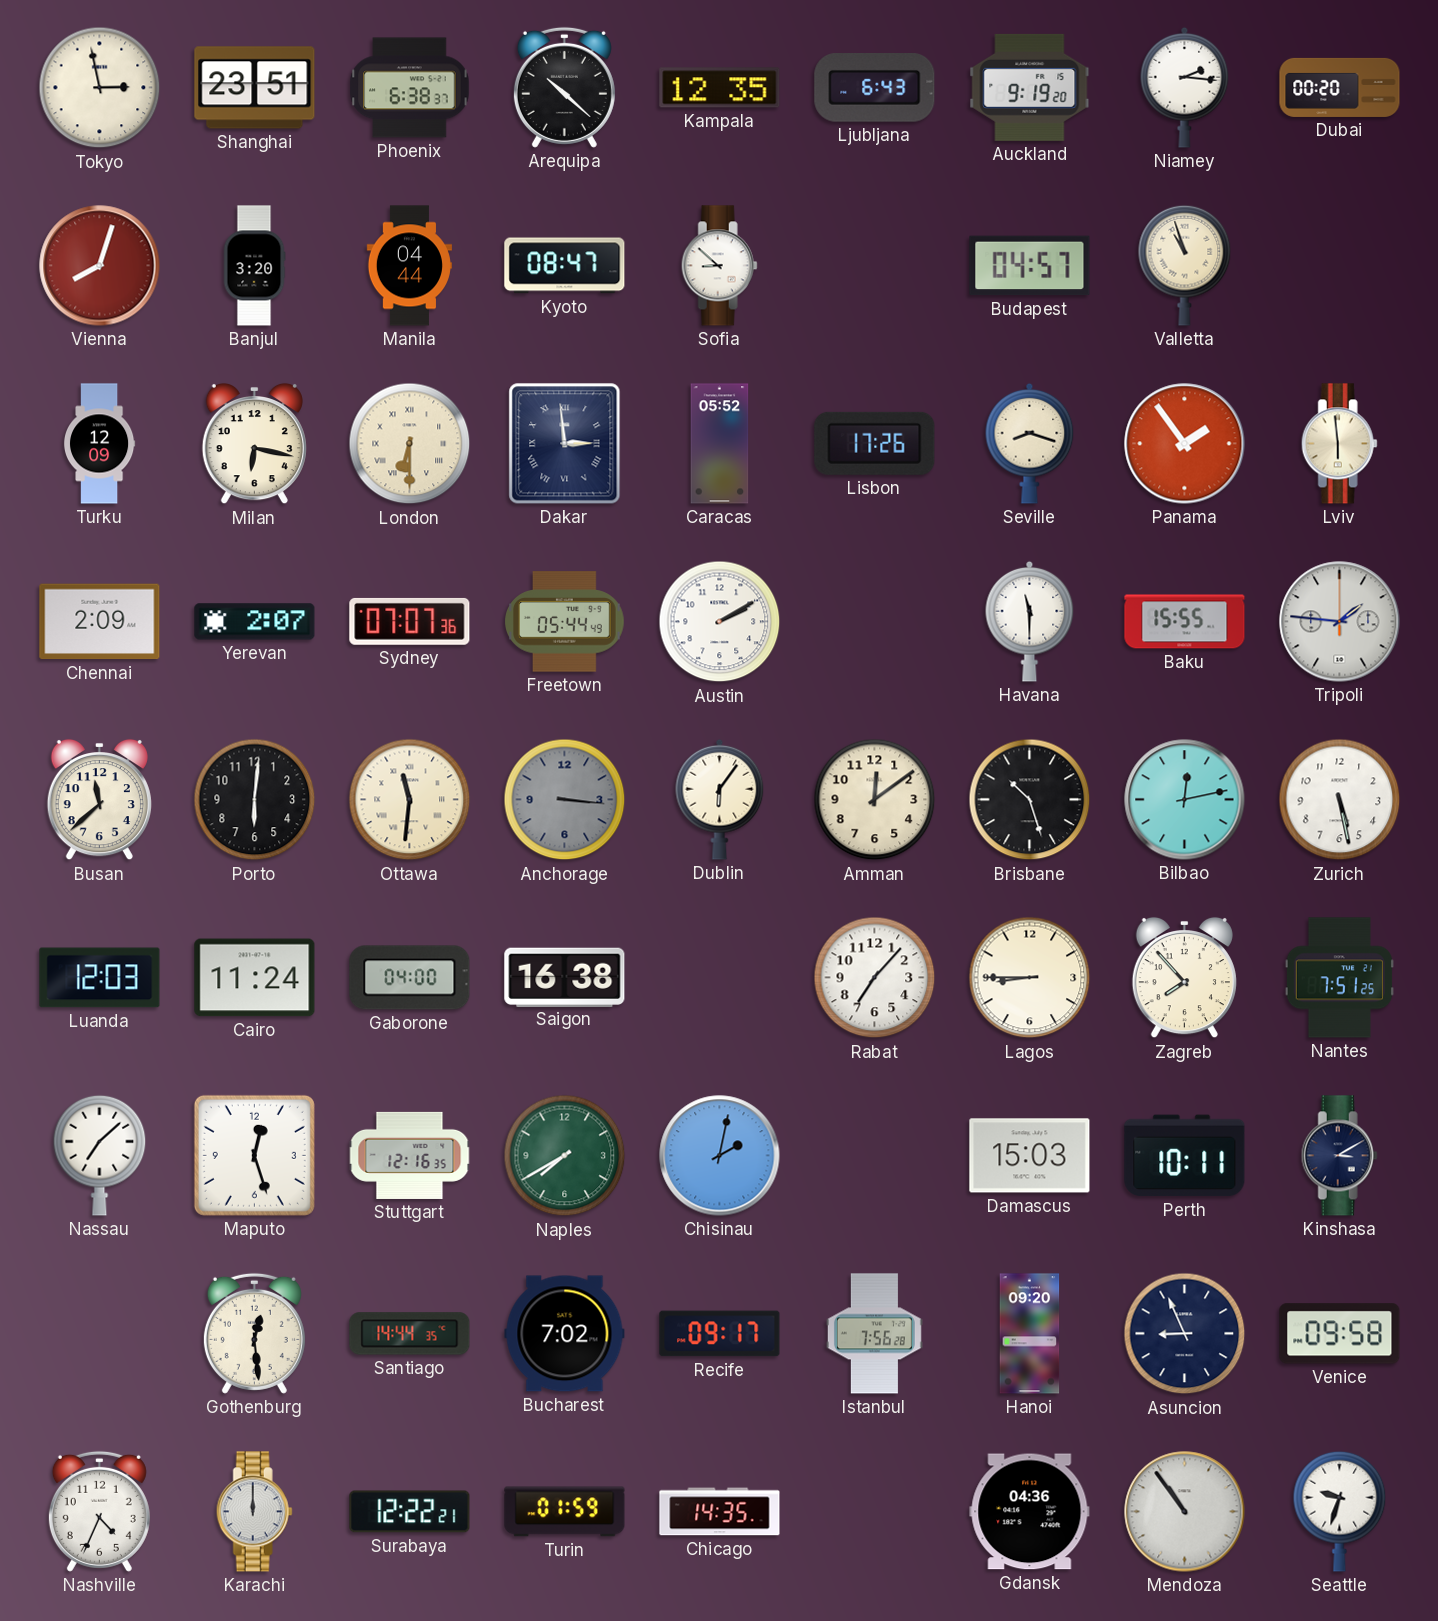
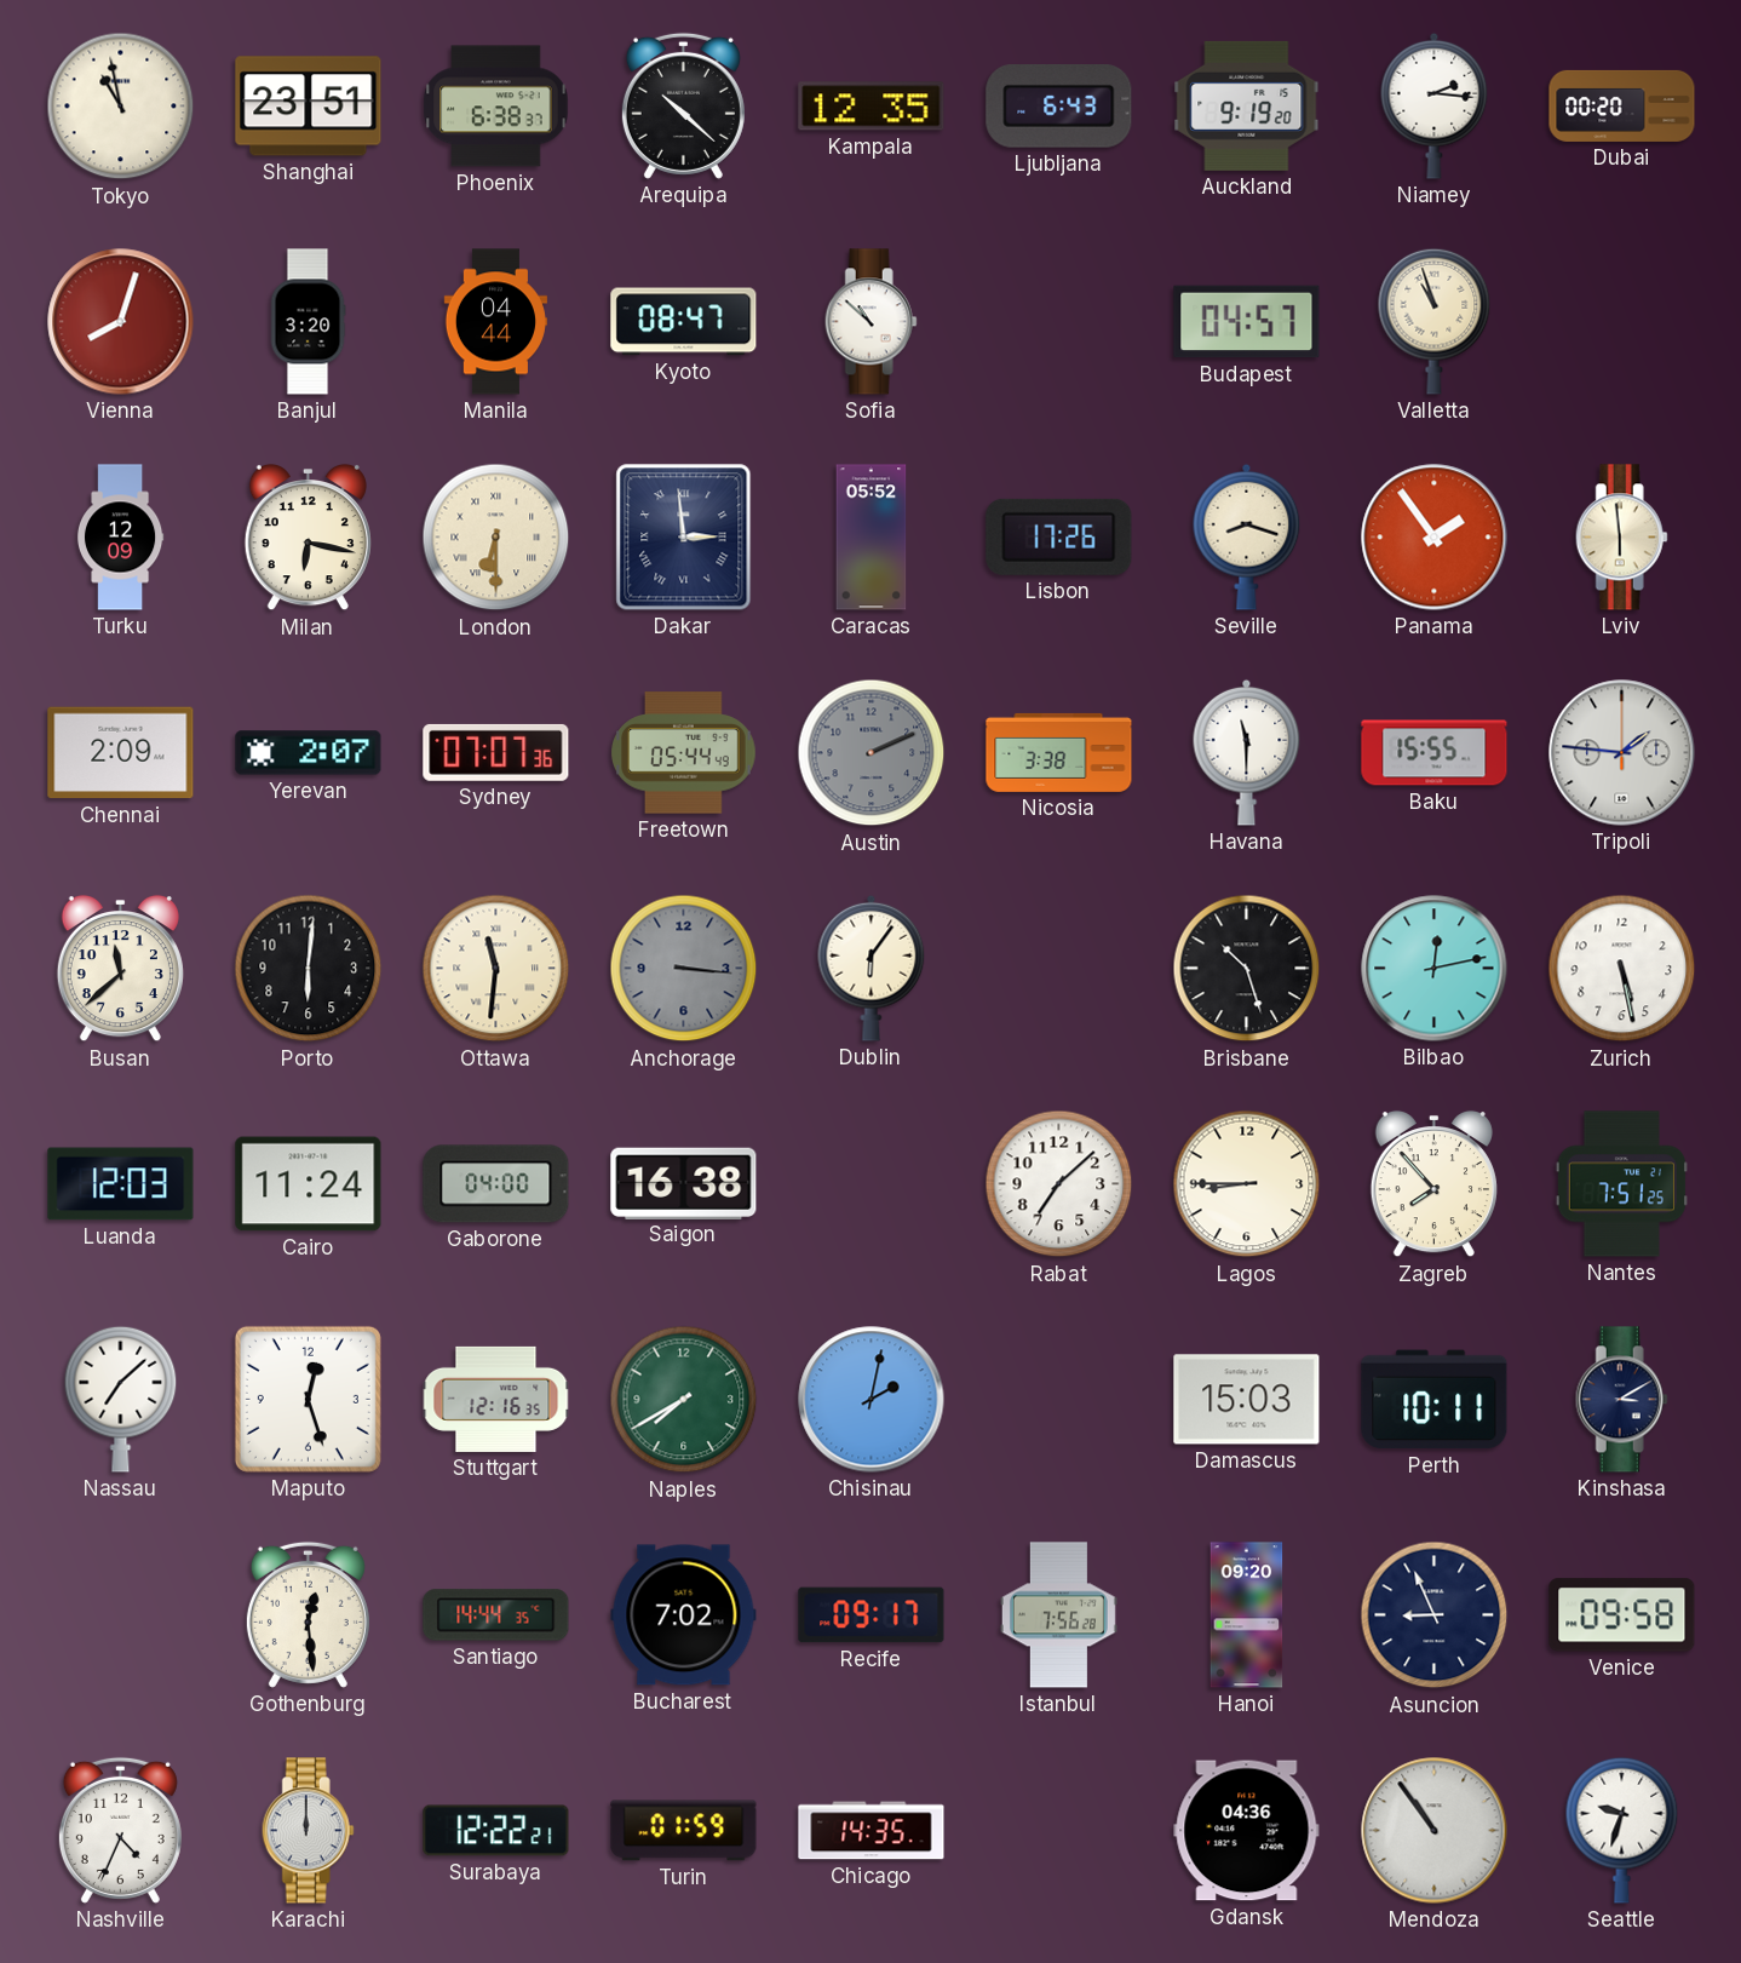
Tokyo: 2:58 -> 10:58 (121, 107)
Sofia: 8:52 -> 10:52 (871, 322)
Austin: 2:10 -> 2:11 (872, 753)
Austin dial: white -> grey (872, 753)
Nicosia: none -> 3:38 (1059, 752)
Amman: 12:09 -> none (875, 800)
Rabat: 7:07 -> 7:08 (1059, 1184)
